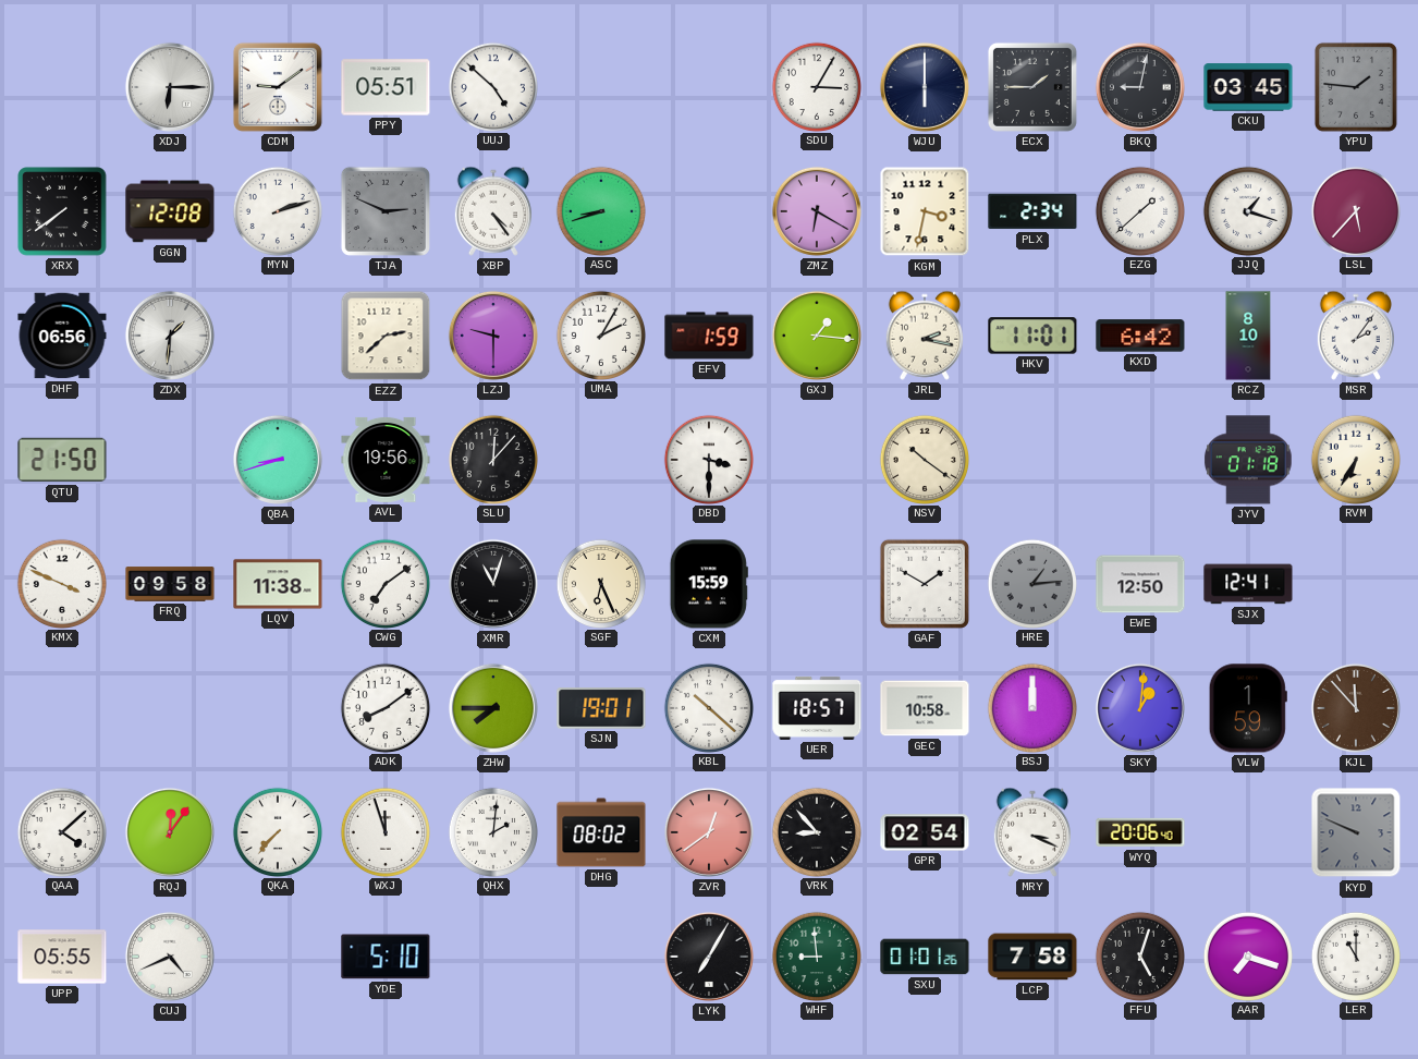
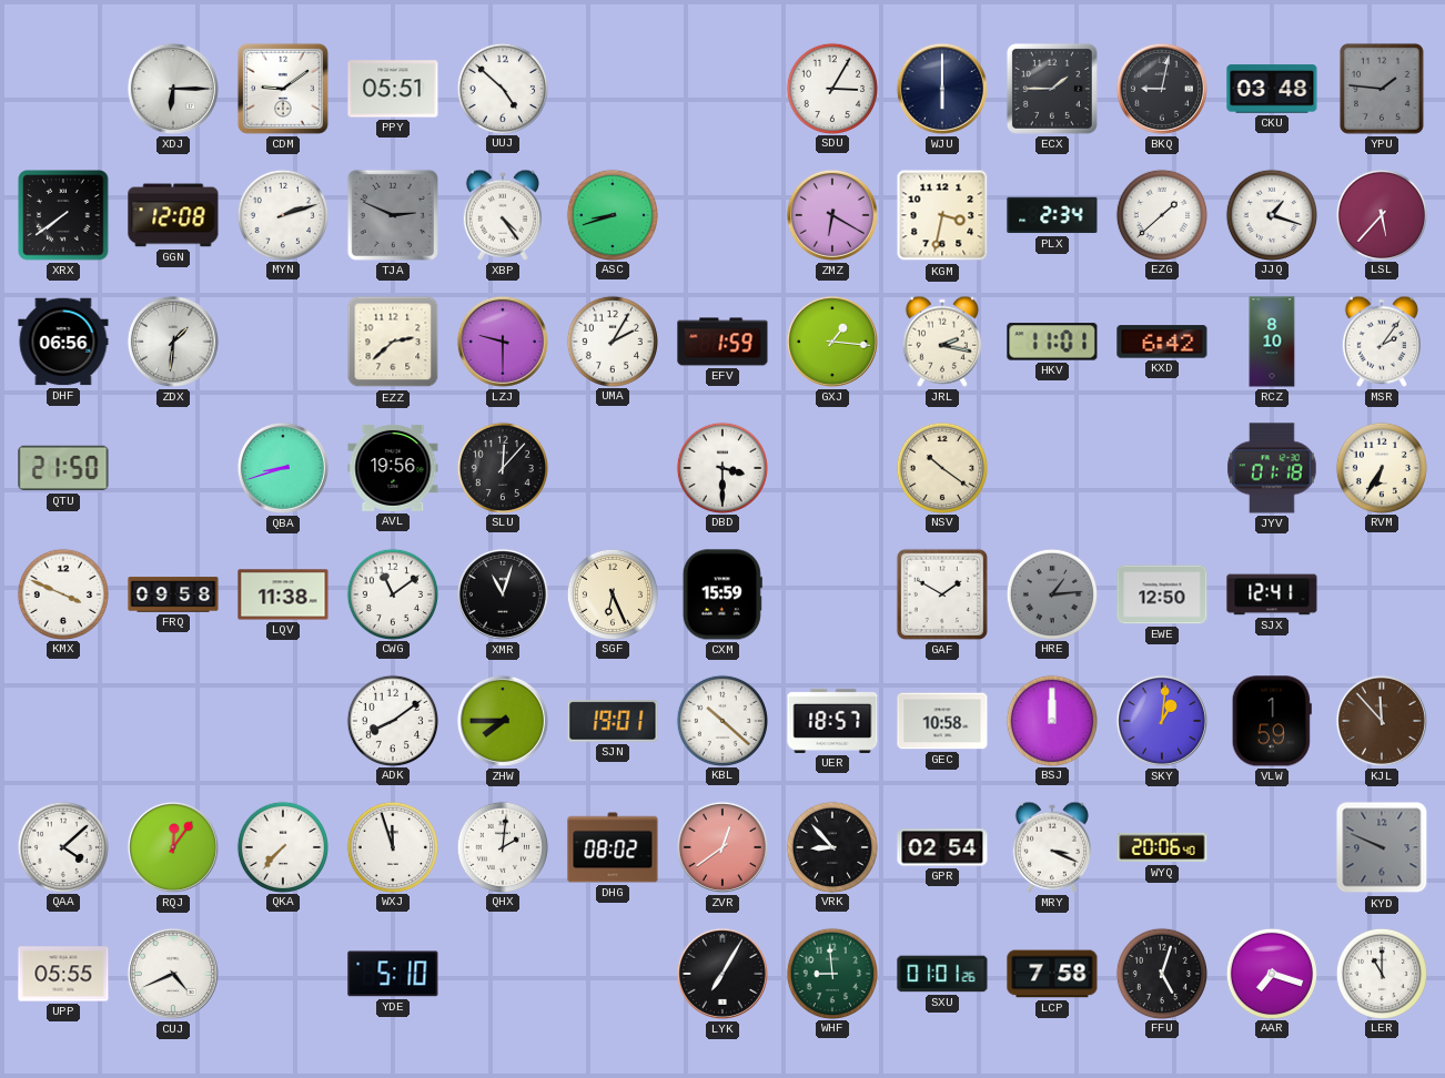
CKU: 03:45 -> 03:48 (1272, 89)
CWG: 7:09 -> 11:09 (392, 593)
